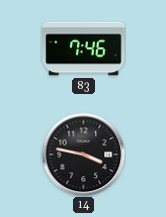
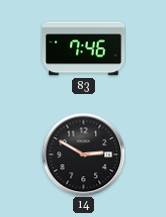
14: 3:47 -> 2:50 (83, 154)
